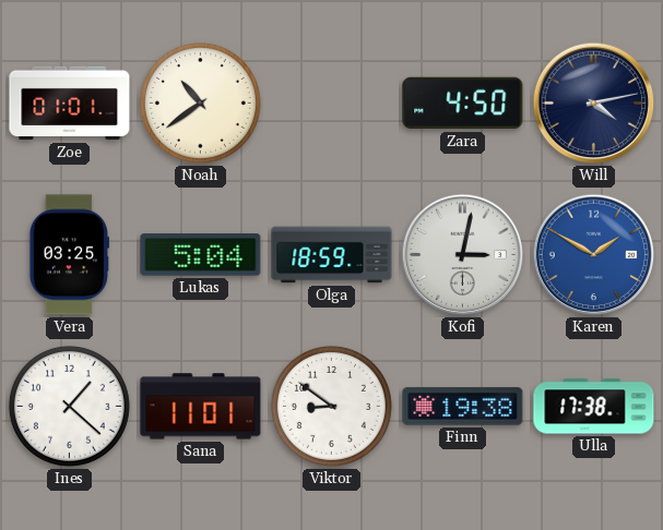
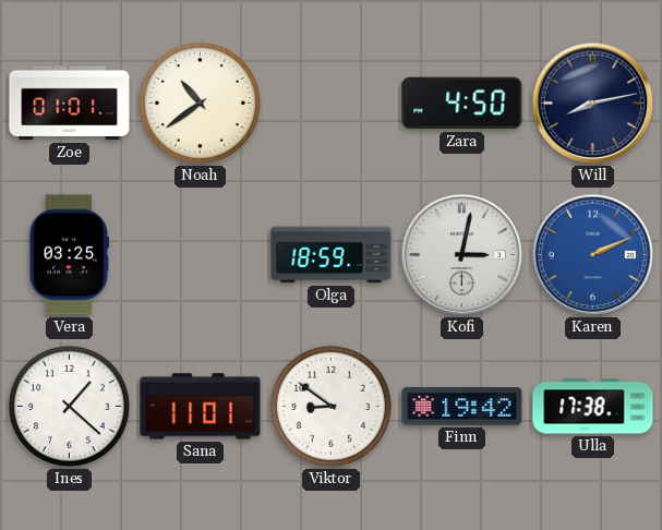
Will: 4:13 -> 8:13 (593, 104)
Lukas: 5:04 -> none (201, 255)
Karen: 1:50 -> 2:11 (593, 255)
Finn: 19:38 -> 19:42 (462, 407)
